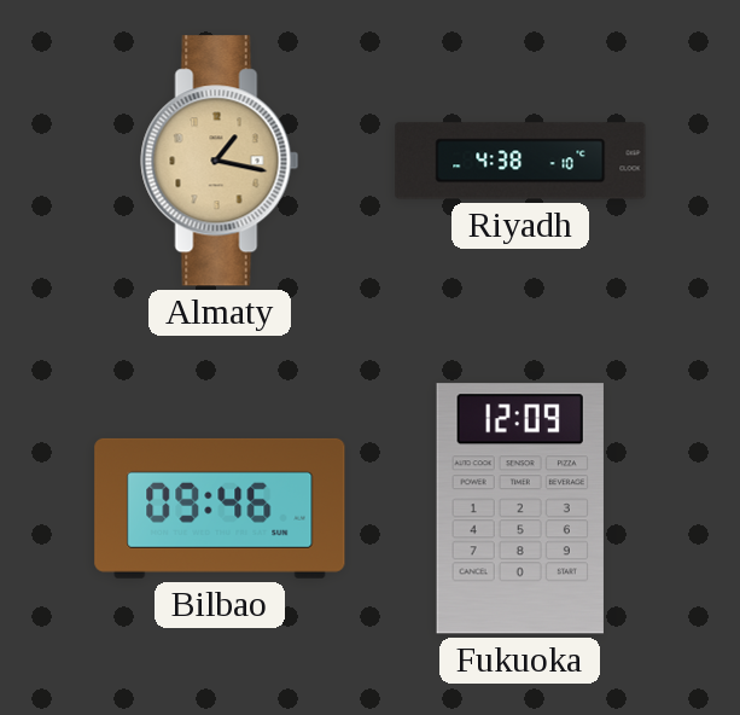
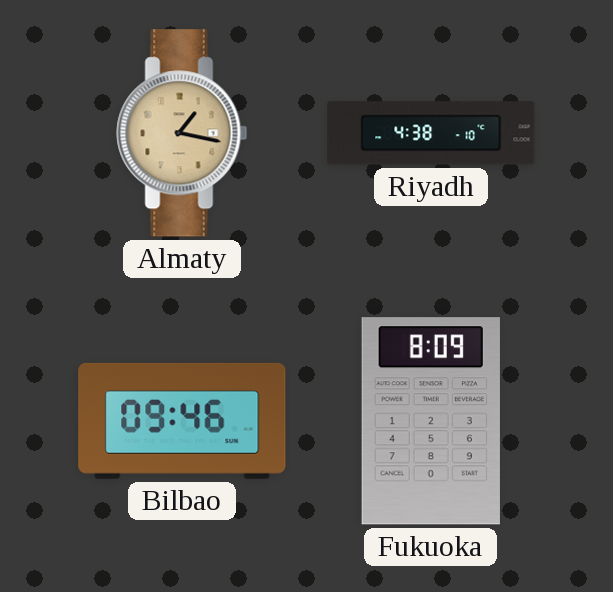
Fukuoka: 12:09 -> 8:09 (431, 421)
